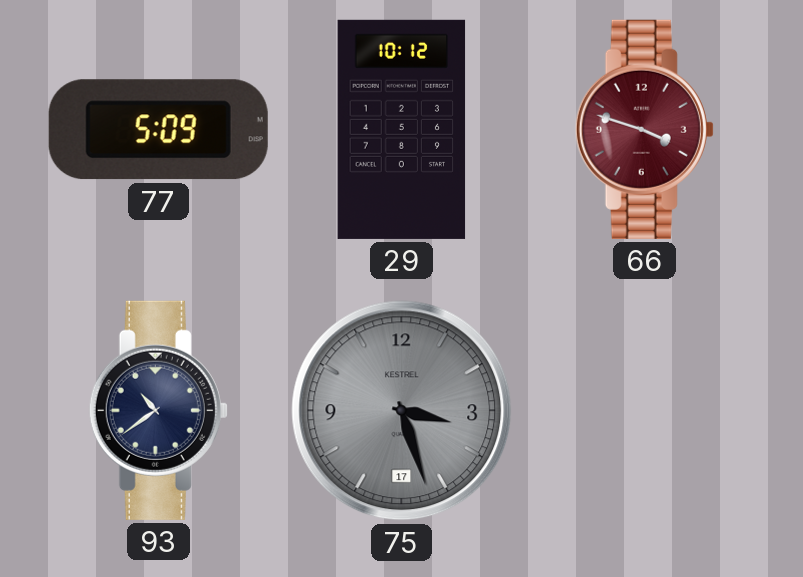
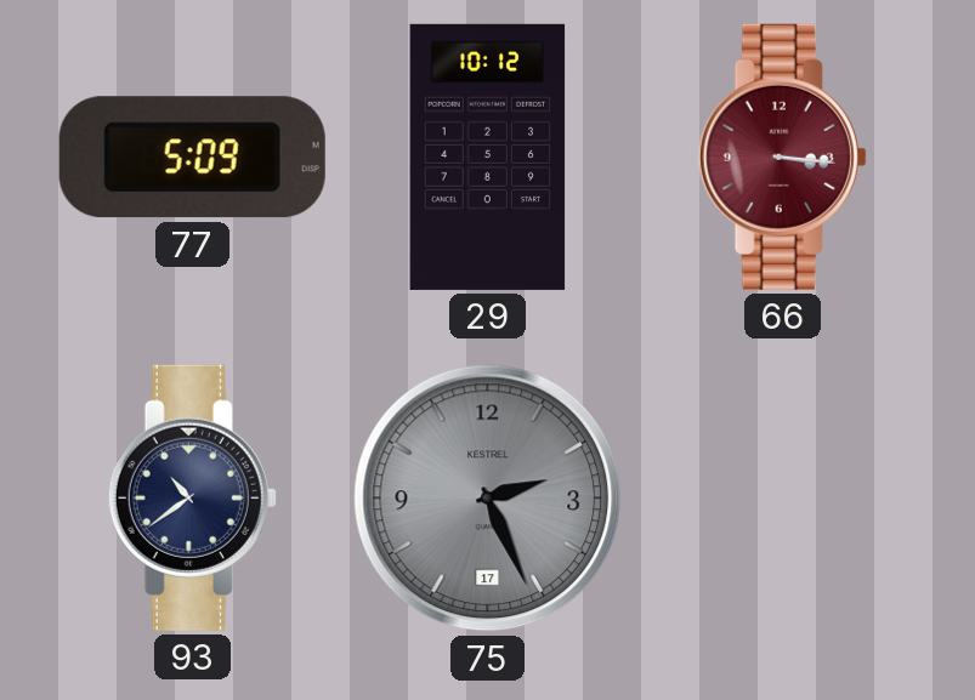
66: 3:48 -> 3:16 (782, 156)
75: 3:27 -> 2:26 (488, 499)
